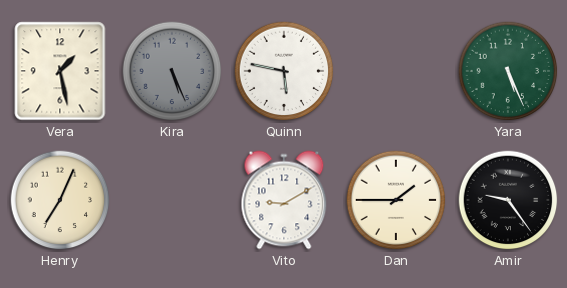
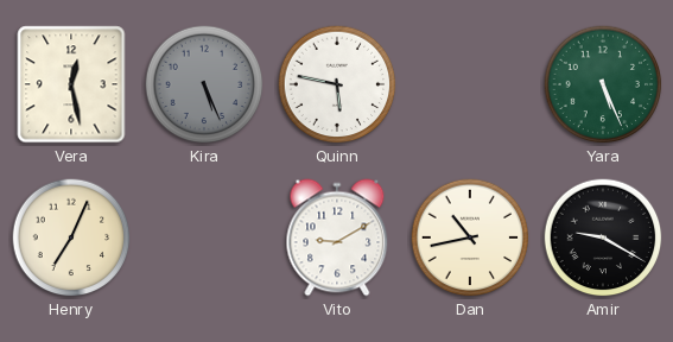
Vera: 1:28 -> 12:28 (71, 84)
Dan: 1:45 -> 10:43 (470, 237)
Amir: 9:24 -> 9:20 (603, 237)
